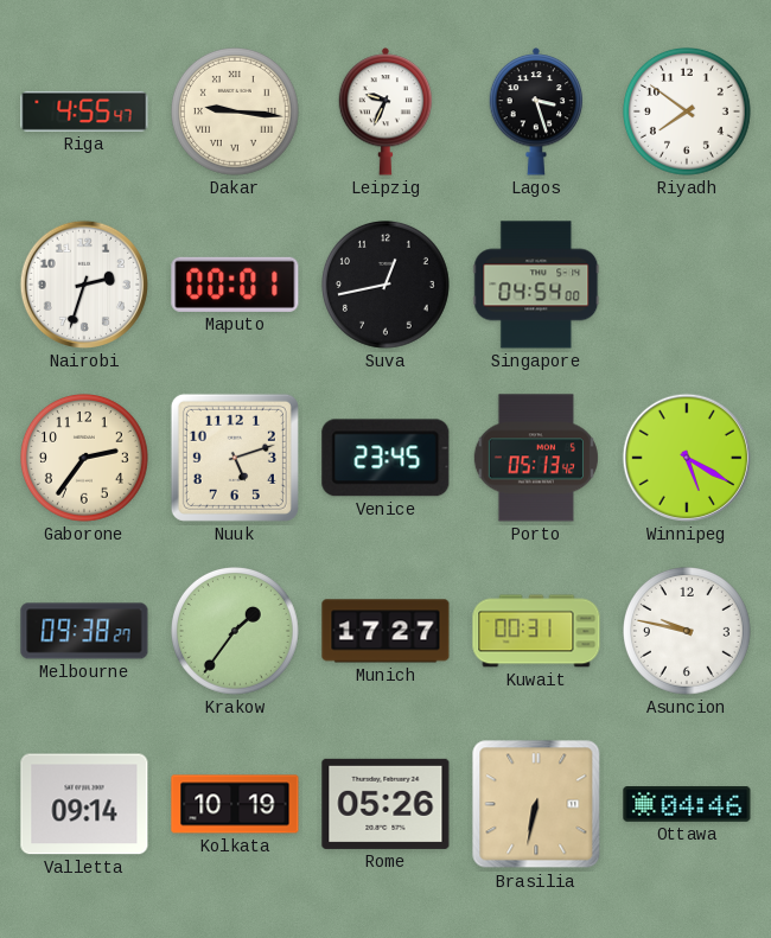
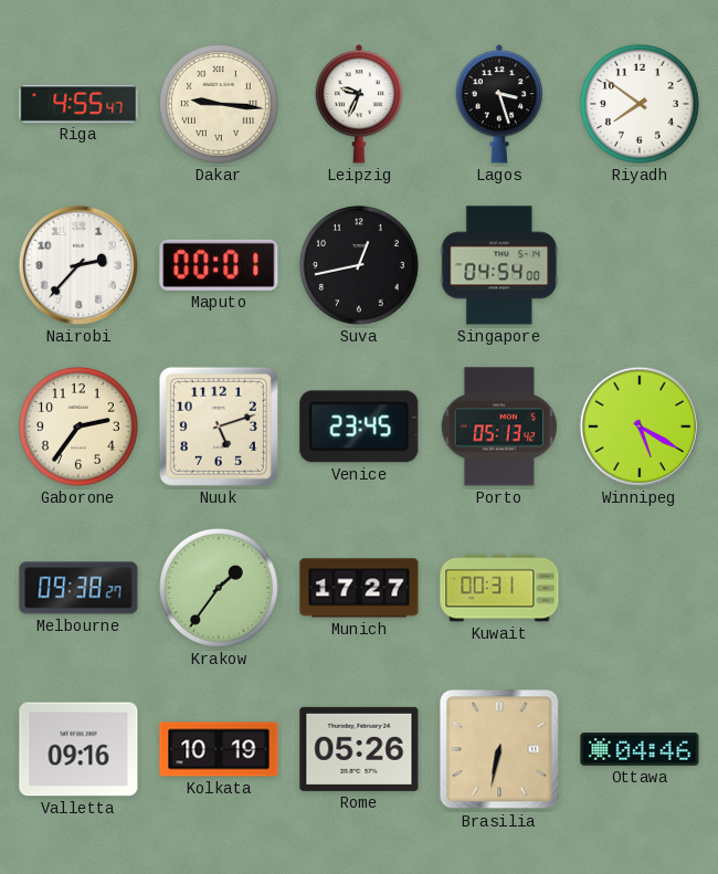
Nairobi: 2:33 -> 2:37 (78, 265)
Asuncion: 9:47 -> none (688, 632)
Valletta: 09:14 -> 09:16 (78, 749)
